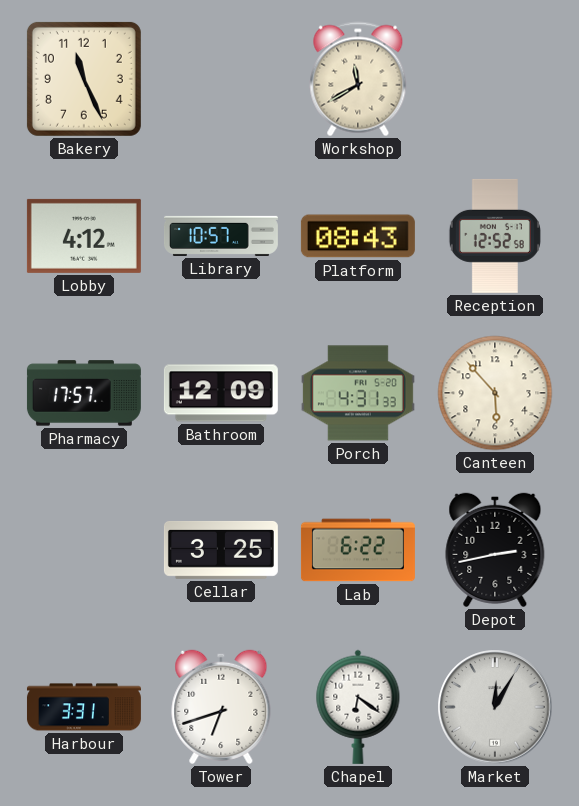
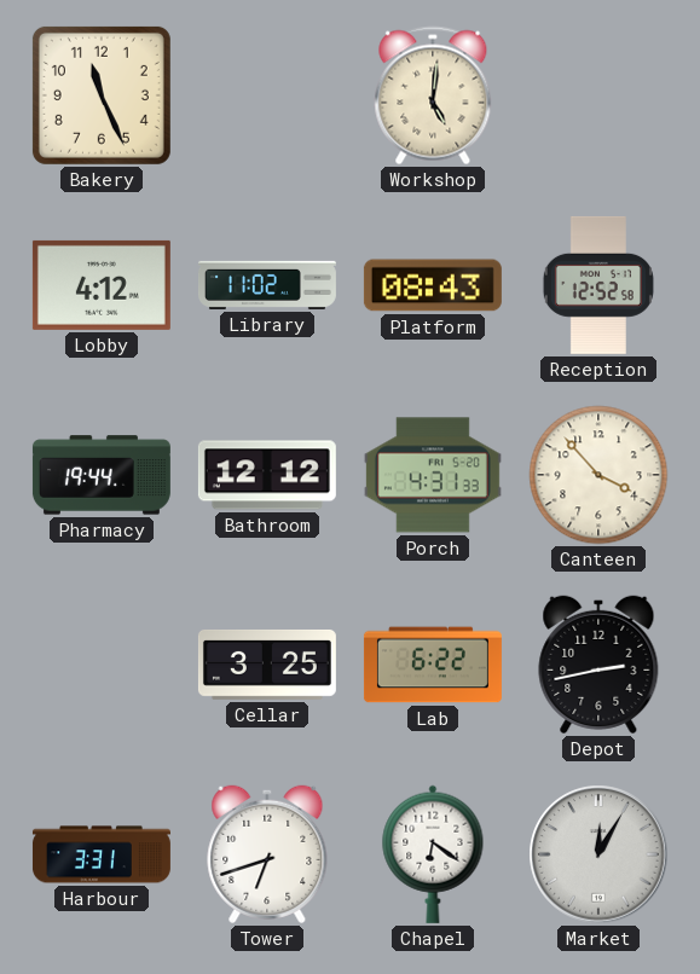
Workshop: 11:40 -> 5:01 (433, 95)
Library: 10:57 -> 11:02 (267, 285)
Pharmacy: 17:57 -> 19:44 (102, 475)
Bathroom: 12:09 -> 12:12 (267, 475)
Canteen: 5:53 -> 3:53 (598, 475)
